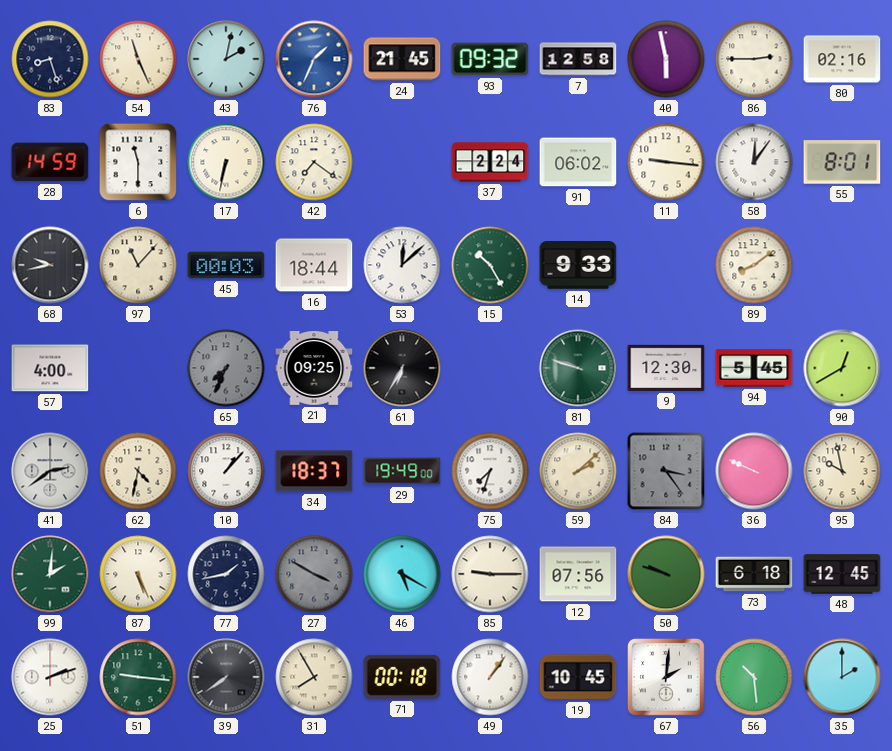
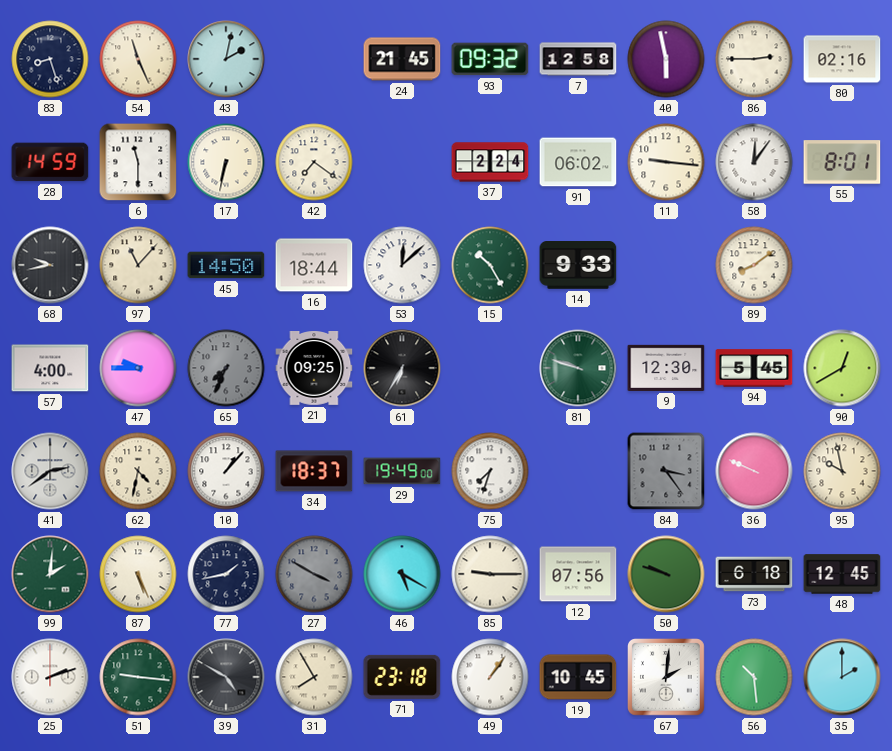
76: 1:34 -> none (314, 59)
45: 00:03 -> 14:50 (226, 265)
47: none -> 9:45 (138, 368)
59: 2:08 -> none (578, 471)
39: 7:39 -> 4:50 (226, 677)
71: 00:18 -> 23:18 (402, 677)
